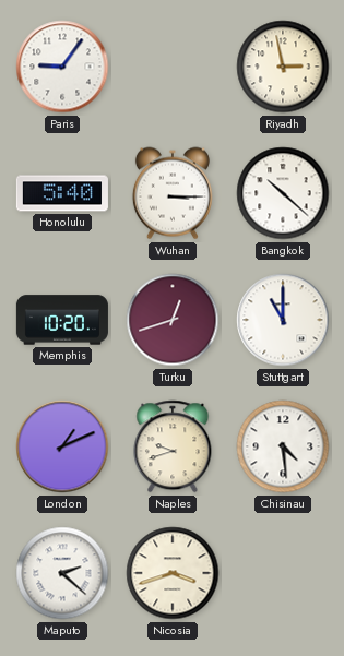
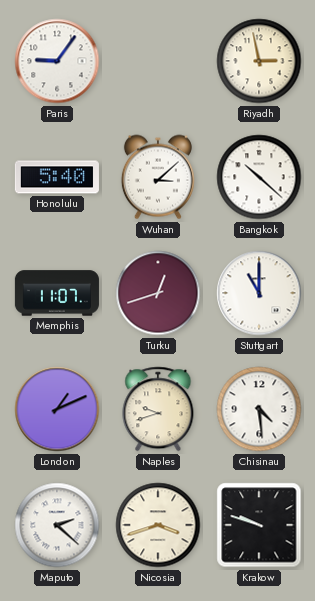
Wuhan: 3:15 -> 3:08 (158, 177)
Memphis: 10:20 -> 11:07 (57, 293)
Krakow: none -> 9:48 (259, 525)
